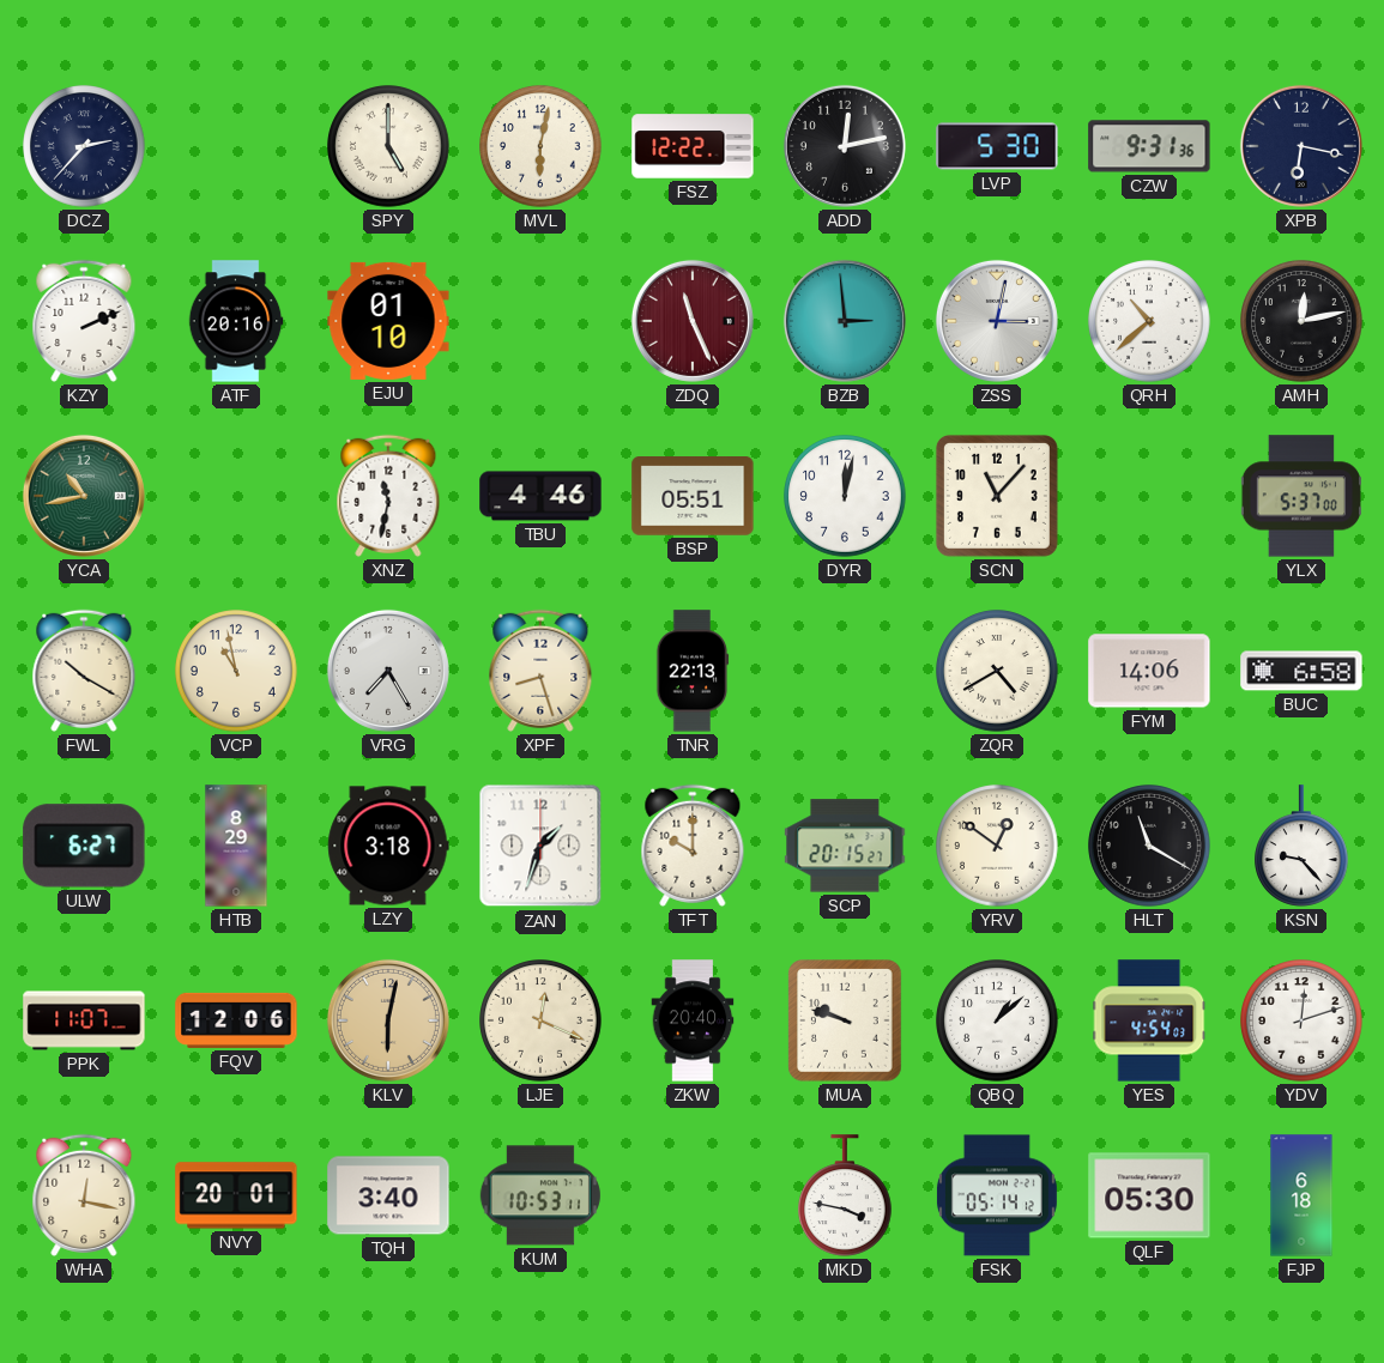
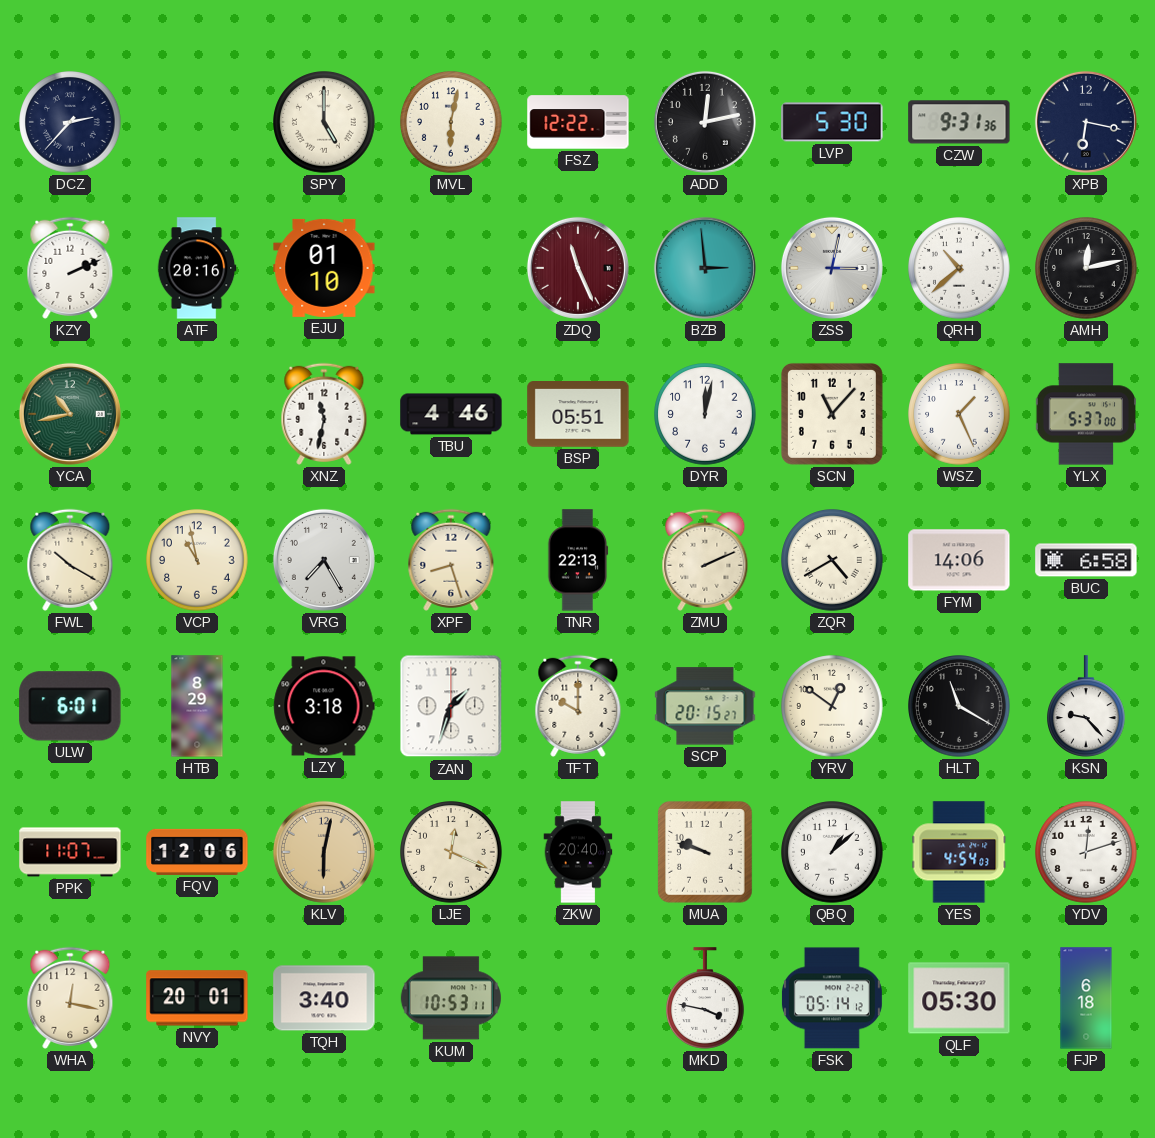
WSZ: none -> 1:26 (959, 414)
ZMU: none -> 2:11 (705, 560)
ULW: 6:27 -> 6:01 (70, 706)
